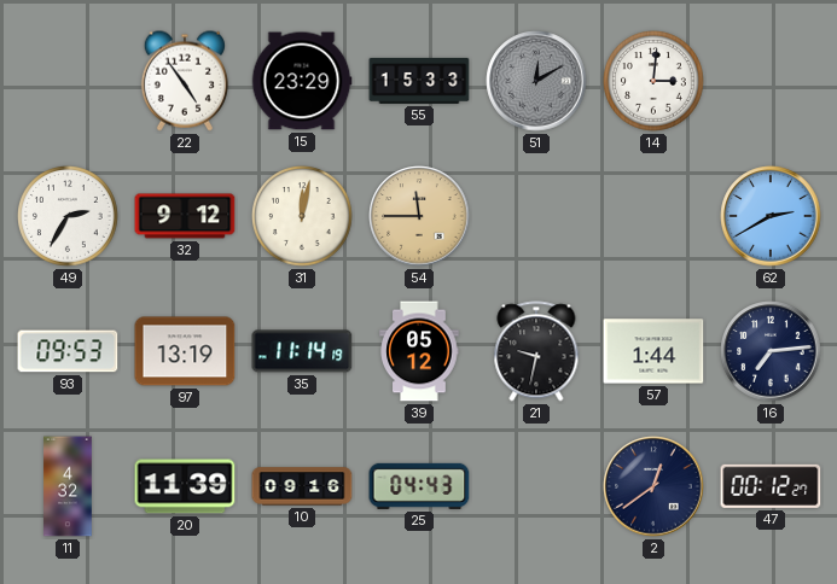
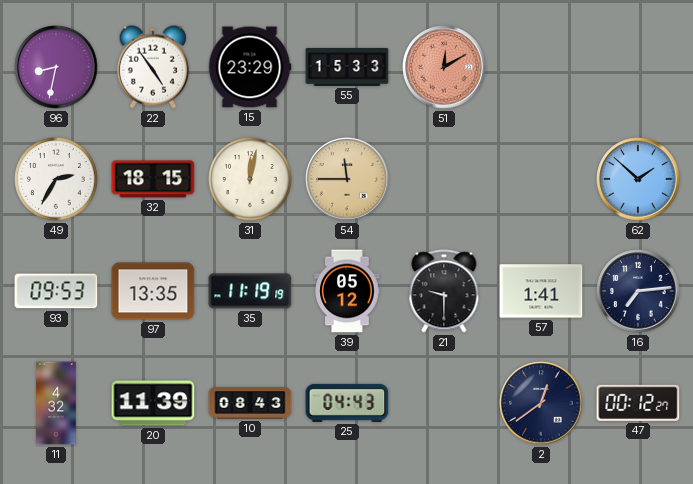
96: none -> 8:32 (56, 67)
51 dial: grey -> salmon (444, 67)
14: 3:01 -> none (655, 82)
32: 9:12 -> 18:15 (153, 179)
62: 2:40 -> 1:52 (638, 179)
97: 13:19 -> 13:35 (153, 291)
35: 11:14 -> 11:19 (250, 291)
21: 9:32 -> 9:30 (444, 291)
57: 1:44 -> 1:41 (541, 291)
10: 09:16 -> 08:43 (250, 403)
